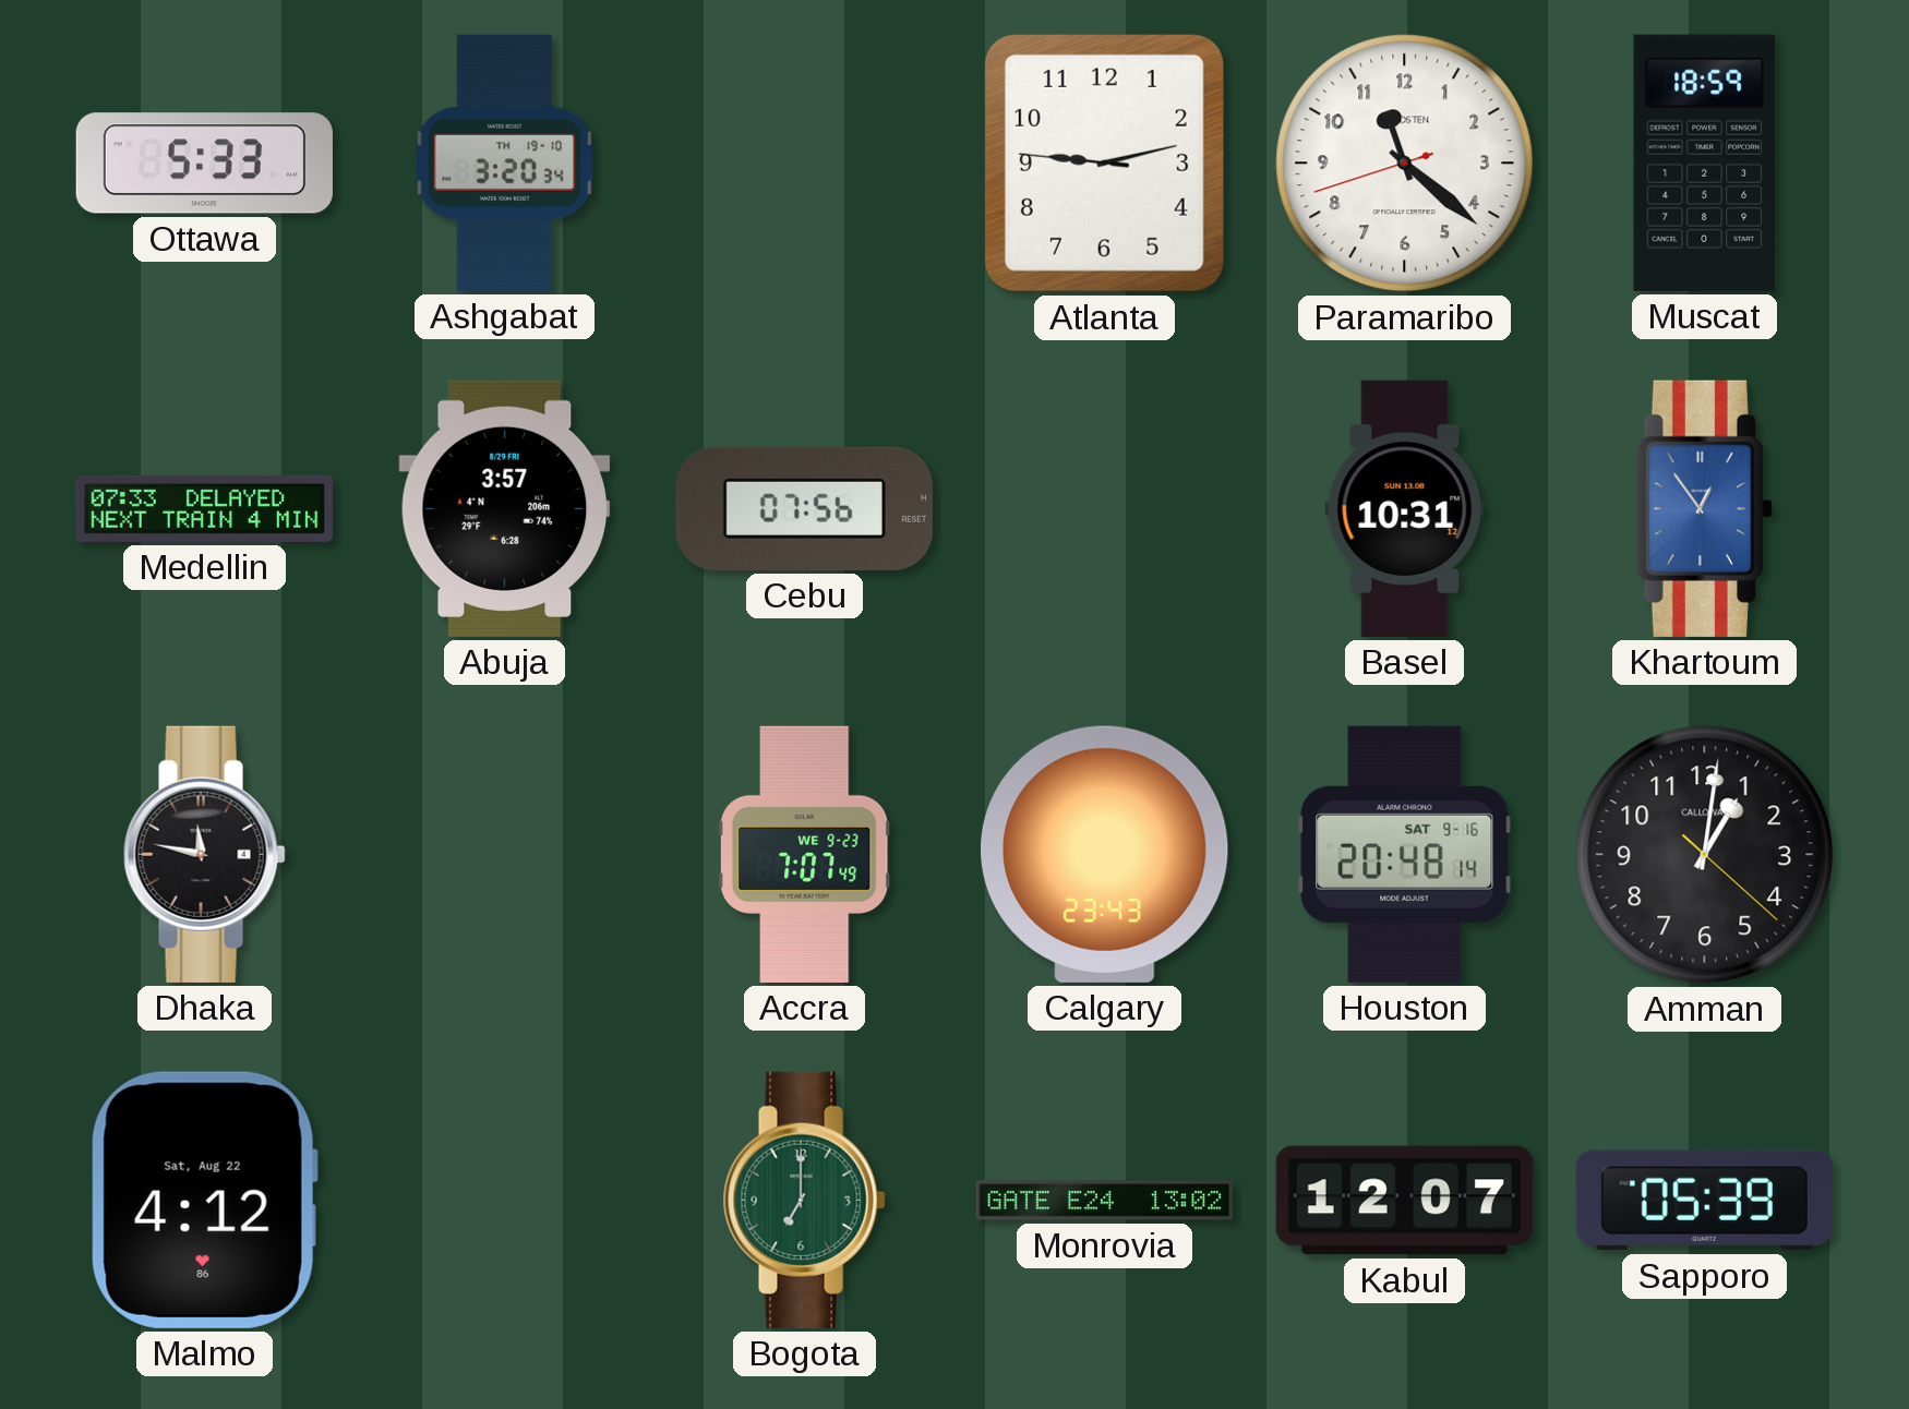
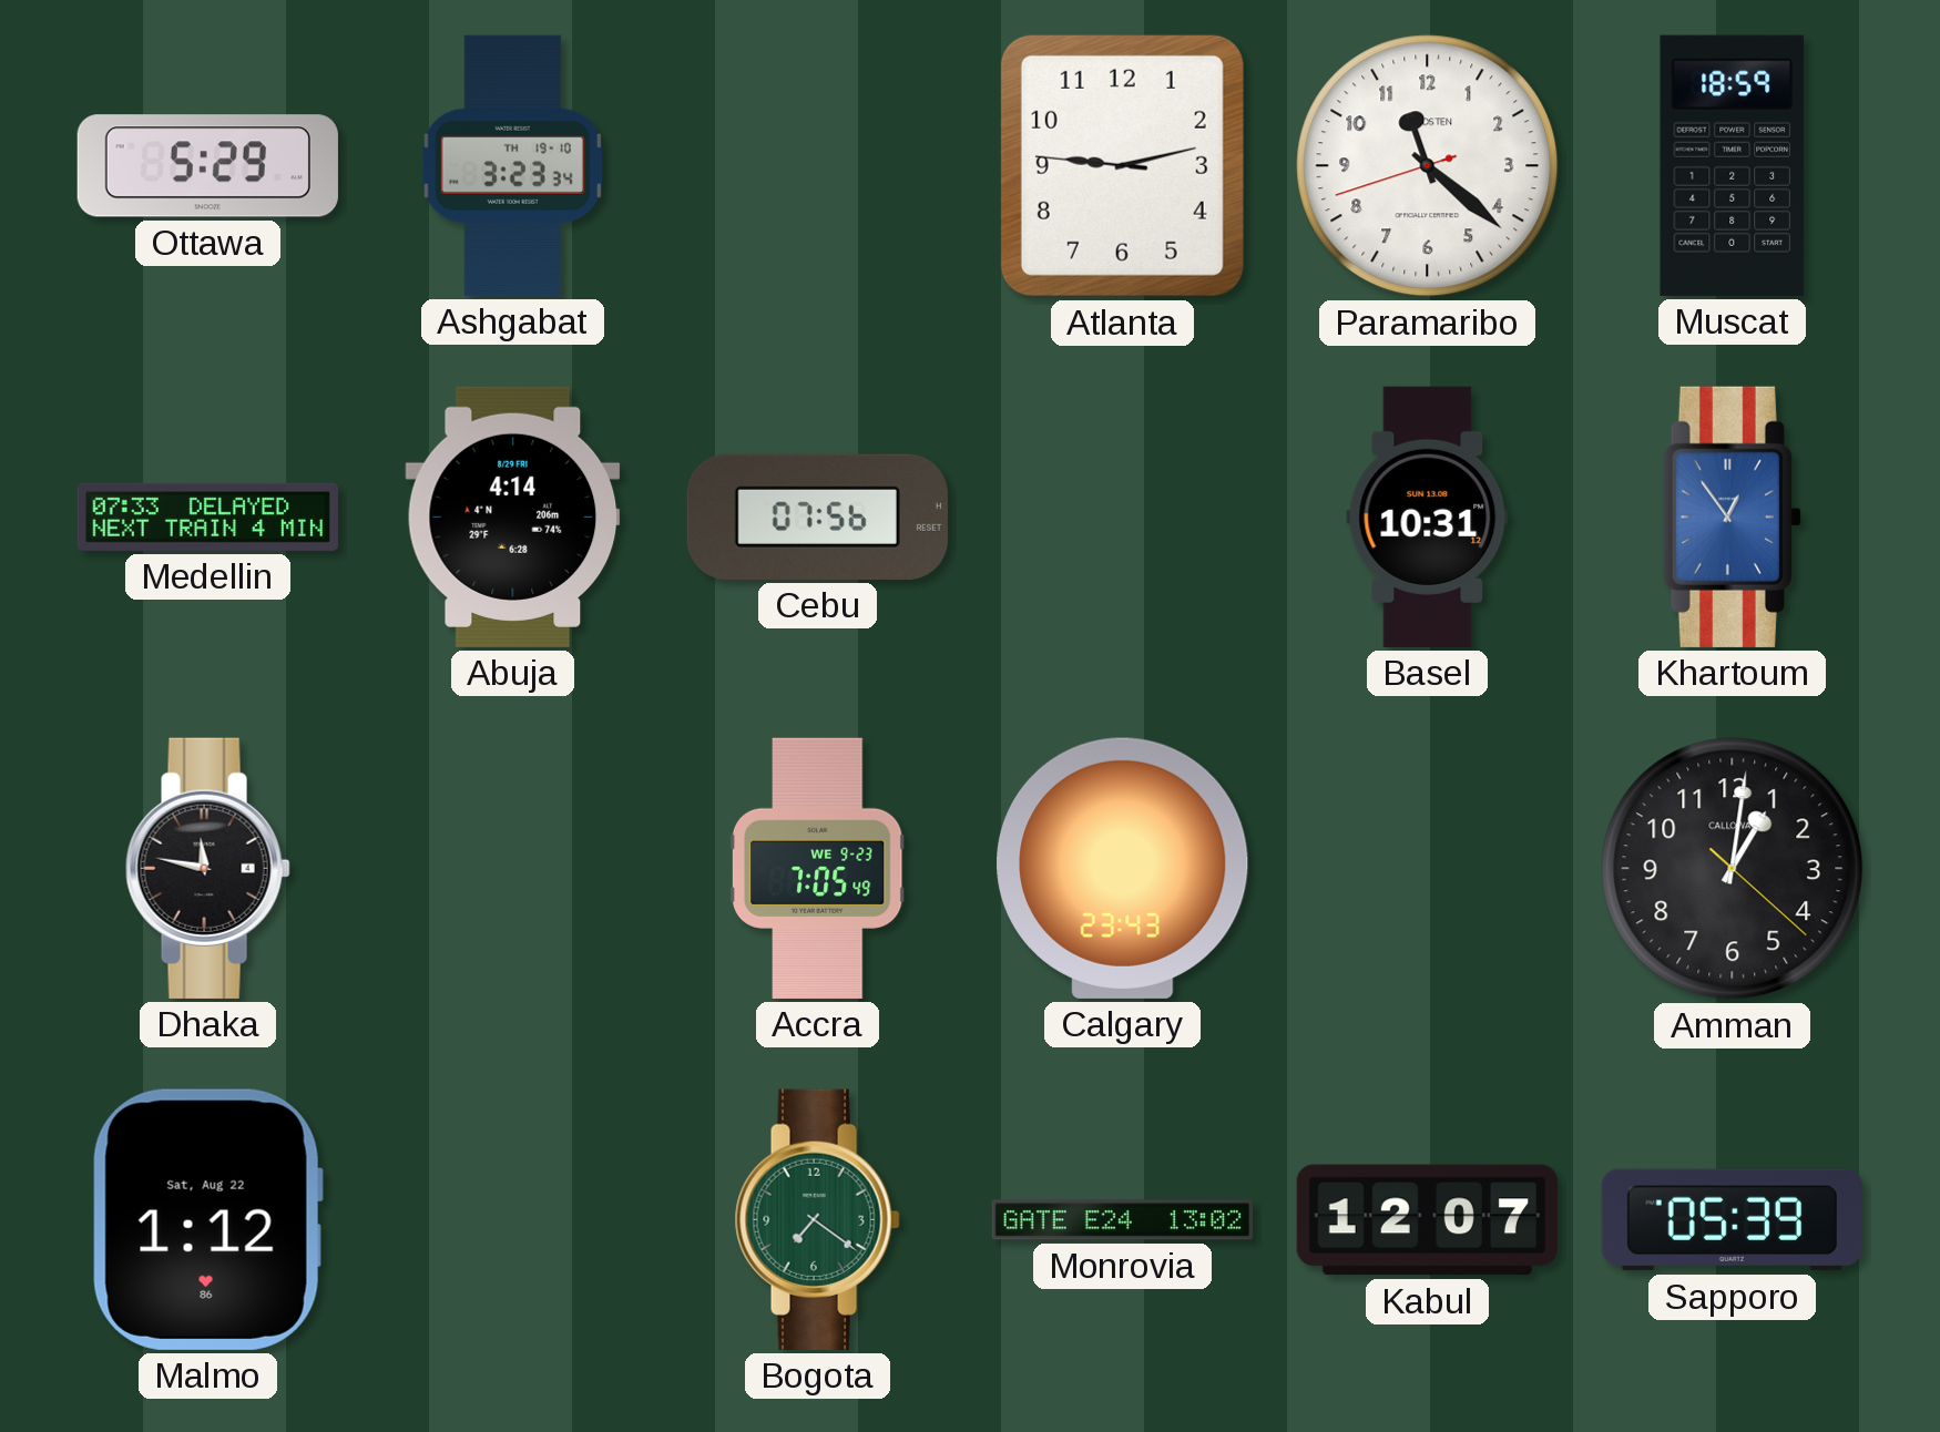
Ottawa: 5:33 -> 5:29 (207, 166)
Ashgabat: 3:20 -> 3:23 (512, 165)
Abuja: 3:57 -> 4:14 (513, 516)
Accra: 7:07 -> 7:05 (817, 868)
Houston: 20:48 -> none (1405, 854)
Malmo: 4:12 -> 1:12 (207, 1219)
Bogota: 7:00 -> 7:21 (817, 1219)
